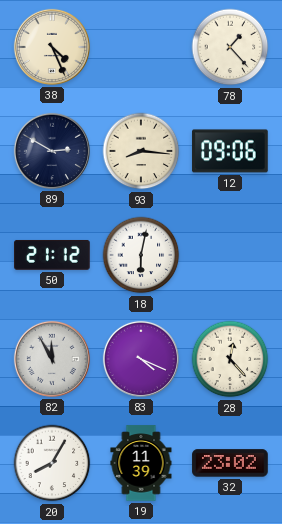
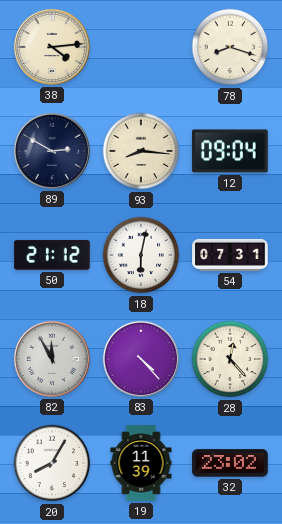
38: 4:26 -> 4:14 (52, 47)
78: 1:23 -> 8:18 (230, 47)
12: 09:06 -> 09:04 (230, 151)
54: none -> 07:31 (230, 255)
83: 4:19 -> 4:23 (141, 359)
